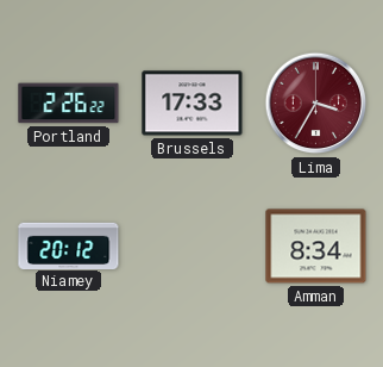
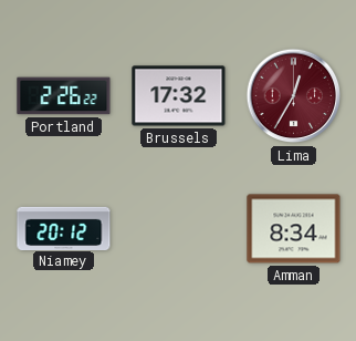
Brussels: 17:33 -> 17:32 (179, 96)
Lima: 3:35 -> 12:35 (294, 96)
